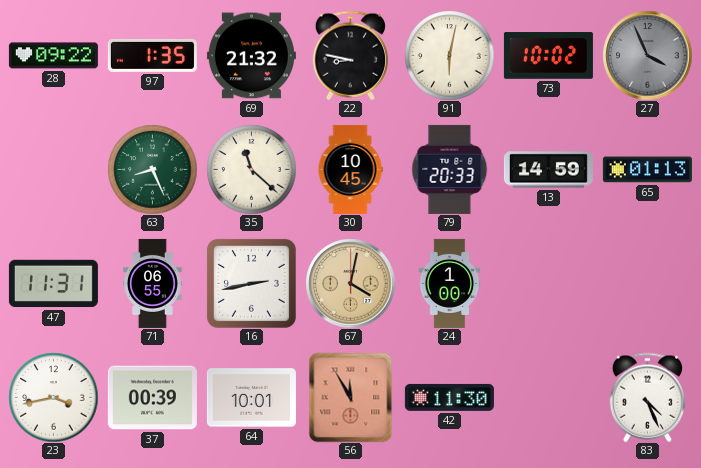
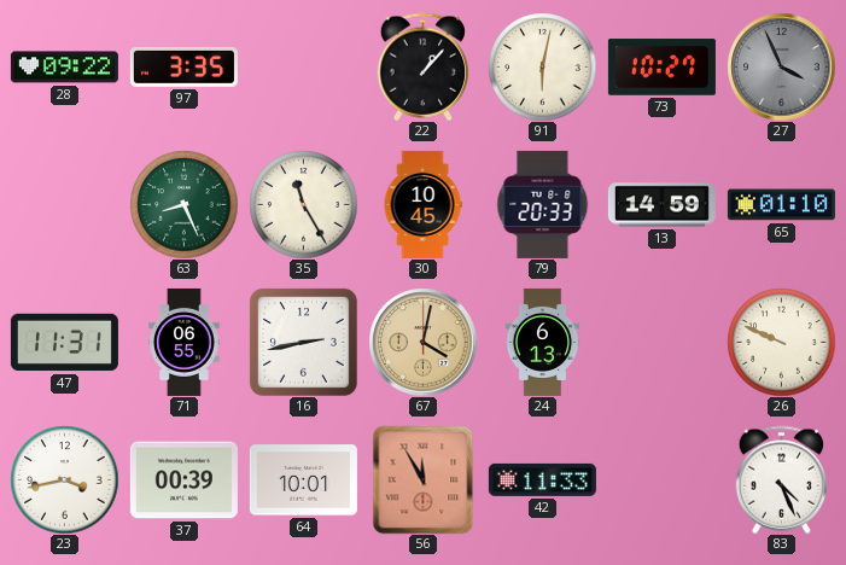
97: 1:35 -> 3:35 (183, 66)
69: 21:32 -> none (251, 56)
22: 8:47 -> 1:07 (422, 66)
73: 10:02 -> 10:27 (661, 68)
35: 11:22 -> 11:25 (303, 204)
65: 01:13 -> 01:10 (781, 205)
24: 1:00 -> 6:13 (543, 342)
26: none -> 9:49 (781, 342)
42: 11:30 -> 11:33 (542, 479)
